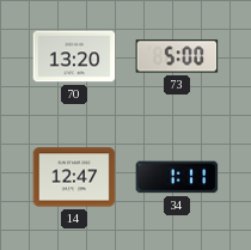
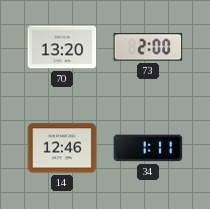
73: 5:00 -> 2:00 (148, 47)
14: 12:47 -> 12:46 (62, 148)
